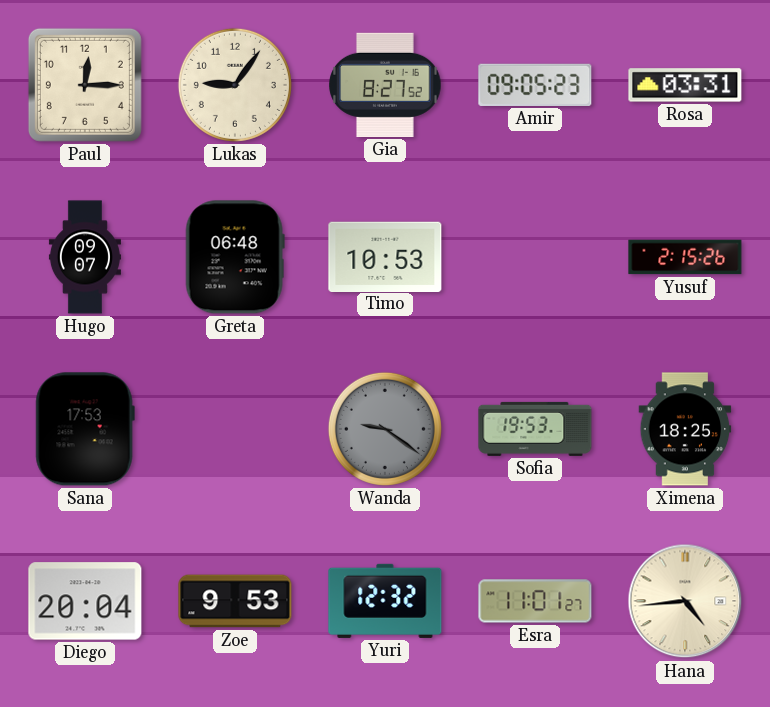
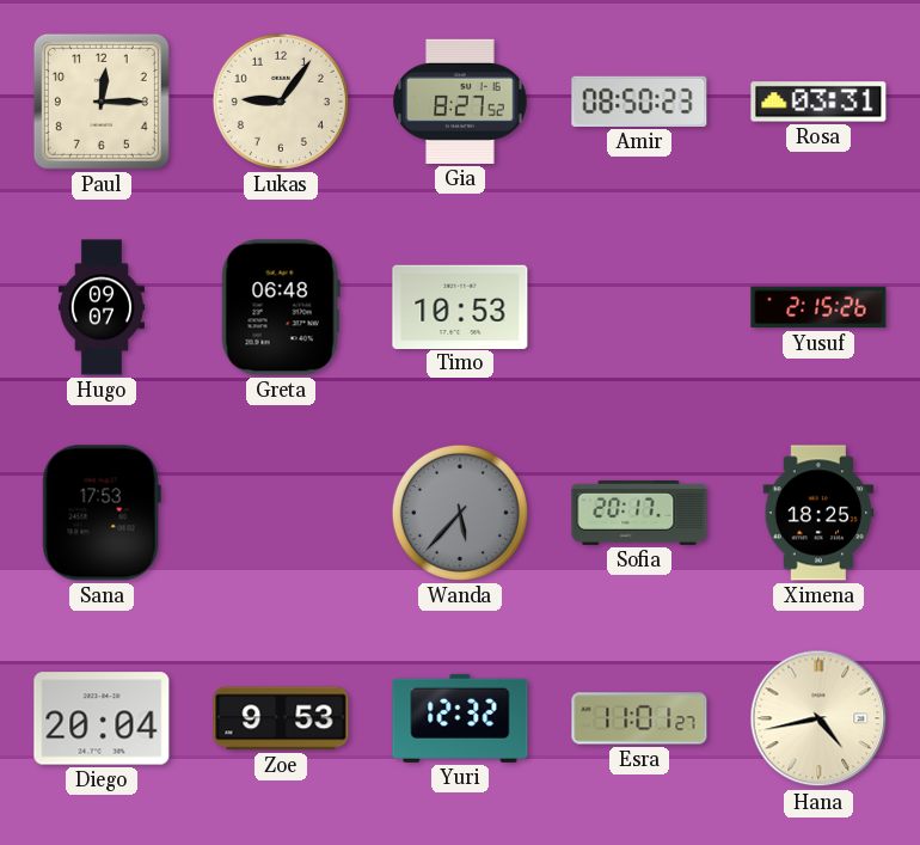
Amir: 09:05 -> 08:50 (639, 102)
Wanda: 9:21 -> 5:37 (460, 513)
Sofia: 19:53 -> 20:17 (639, 513)
Hana: 4:44 -> 4:43 (818, 718)
